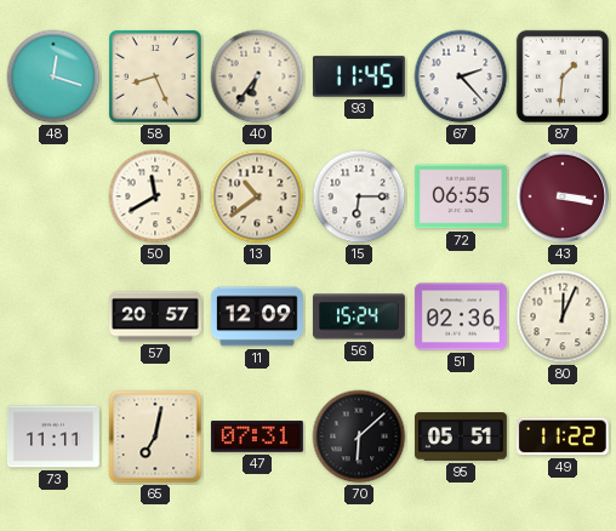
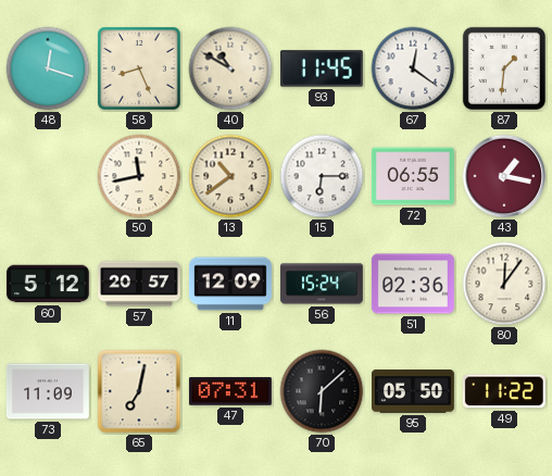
40: 6:36 -> 10:50 (230, 68)
67: 2:23 -> 12:21 (413, 68)
50: 11:40 -> 11:43 (139, 176)
43: 3:17 -> 1:17 (504, 176)
60: none -> 5:12 (48, 284)
80: 12:04 -> 12:06 (504, 284)
73: 11:11 -> 11:09 (48, 391)
95: 05:51 -> 05:50 (414, 391)
